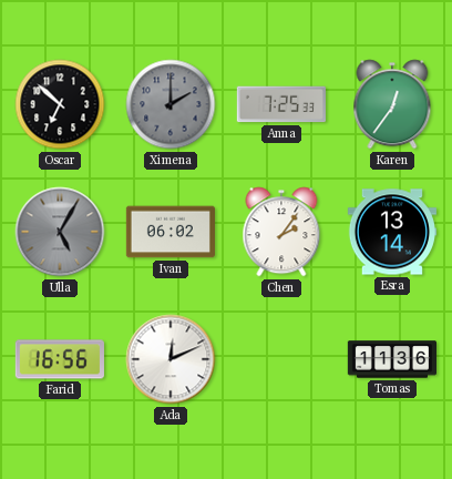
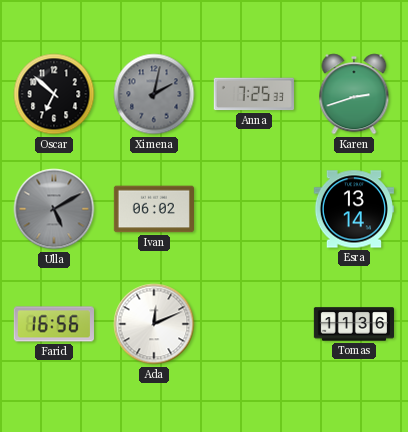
Ximena: 2:00 -> 2:02 (154, 94)
Karen: 12:36 -> 2:42 (354, 94)
Ulla: 5:05 -> 5:10 (54, 209)
Chen: 2:06 -> none (281, 232)
